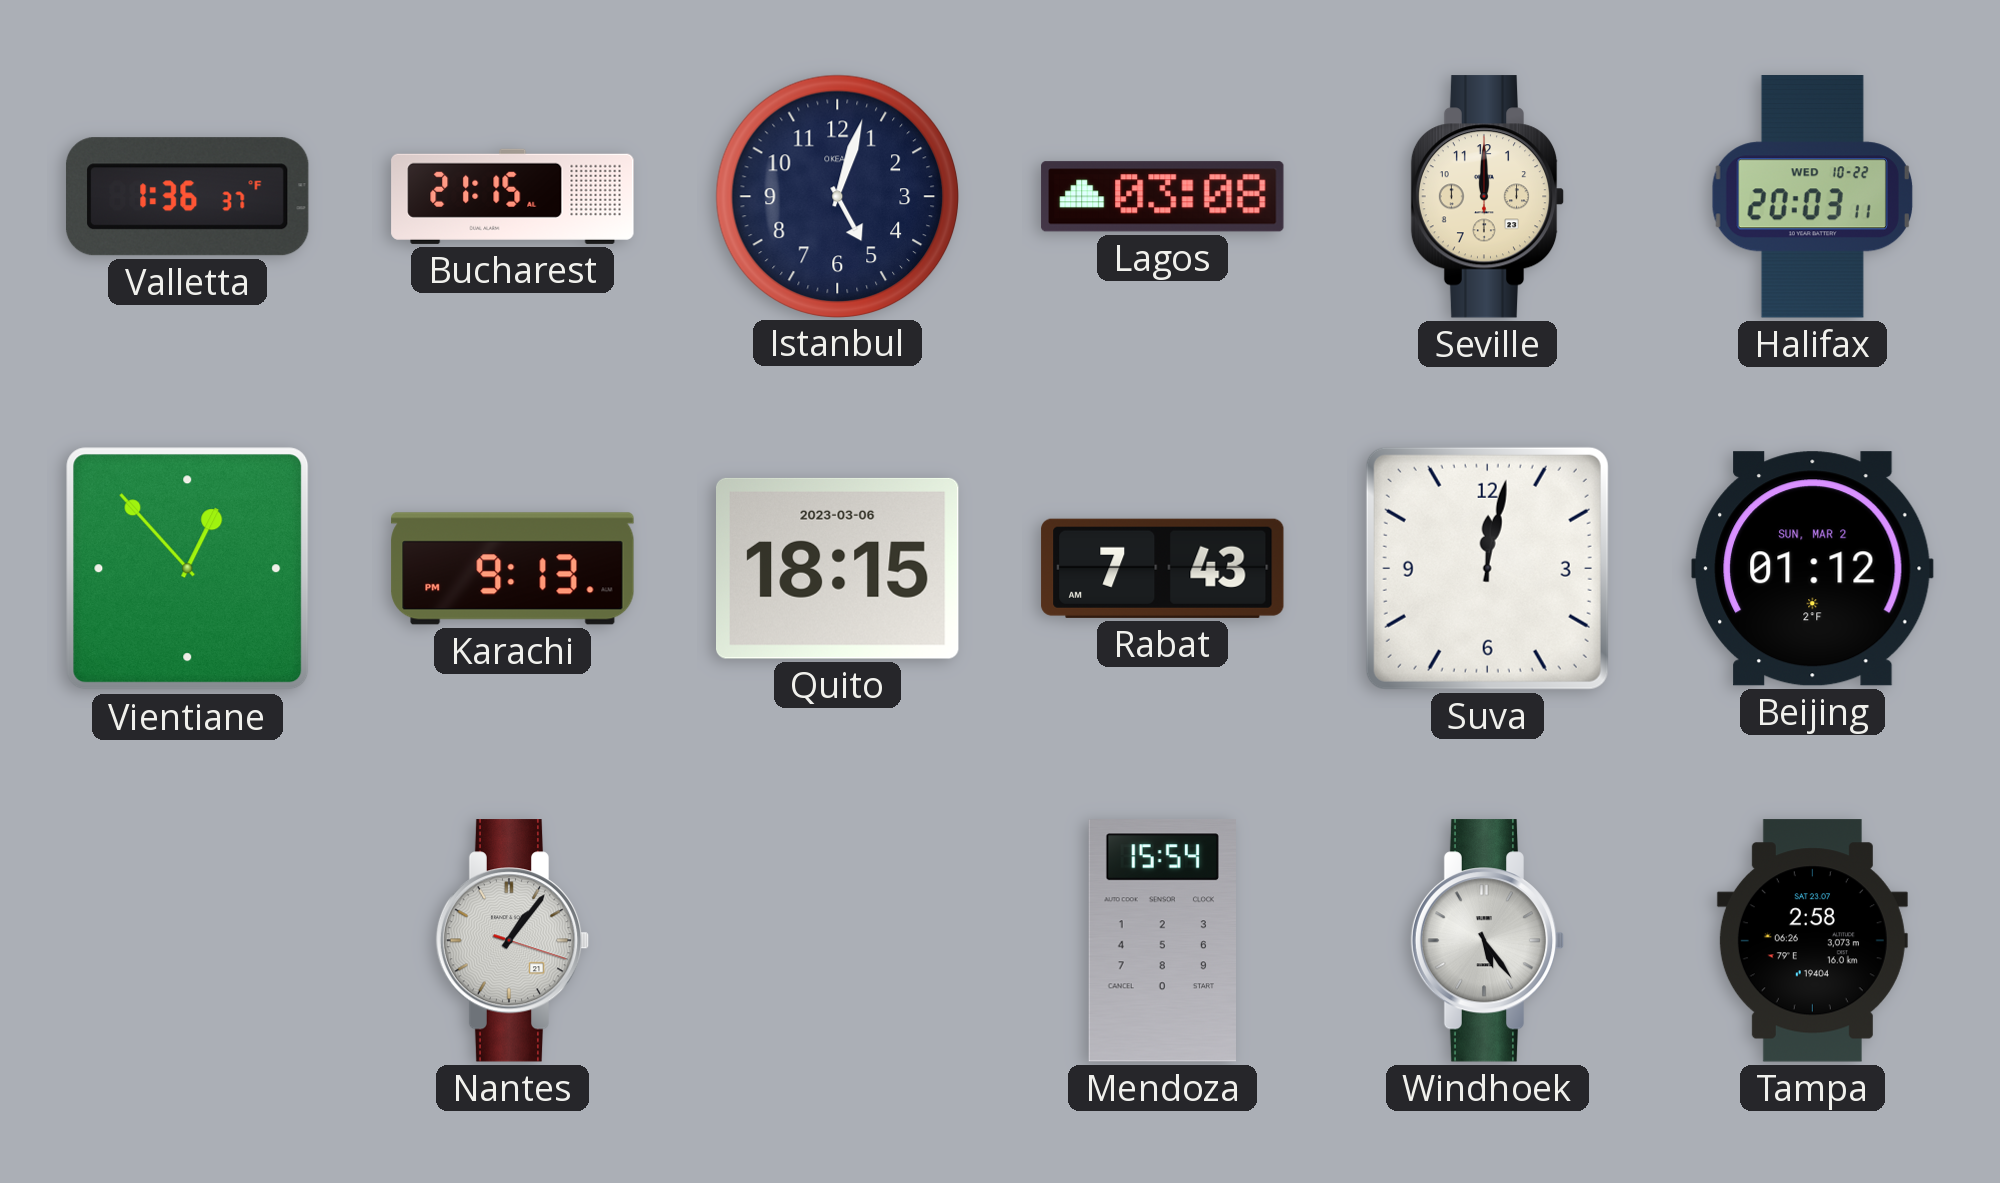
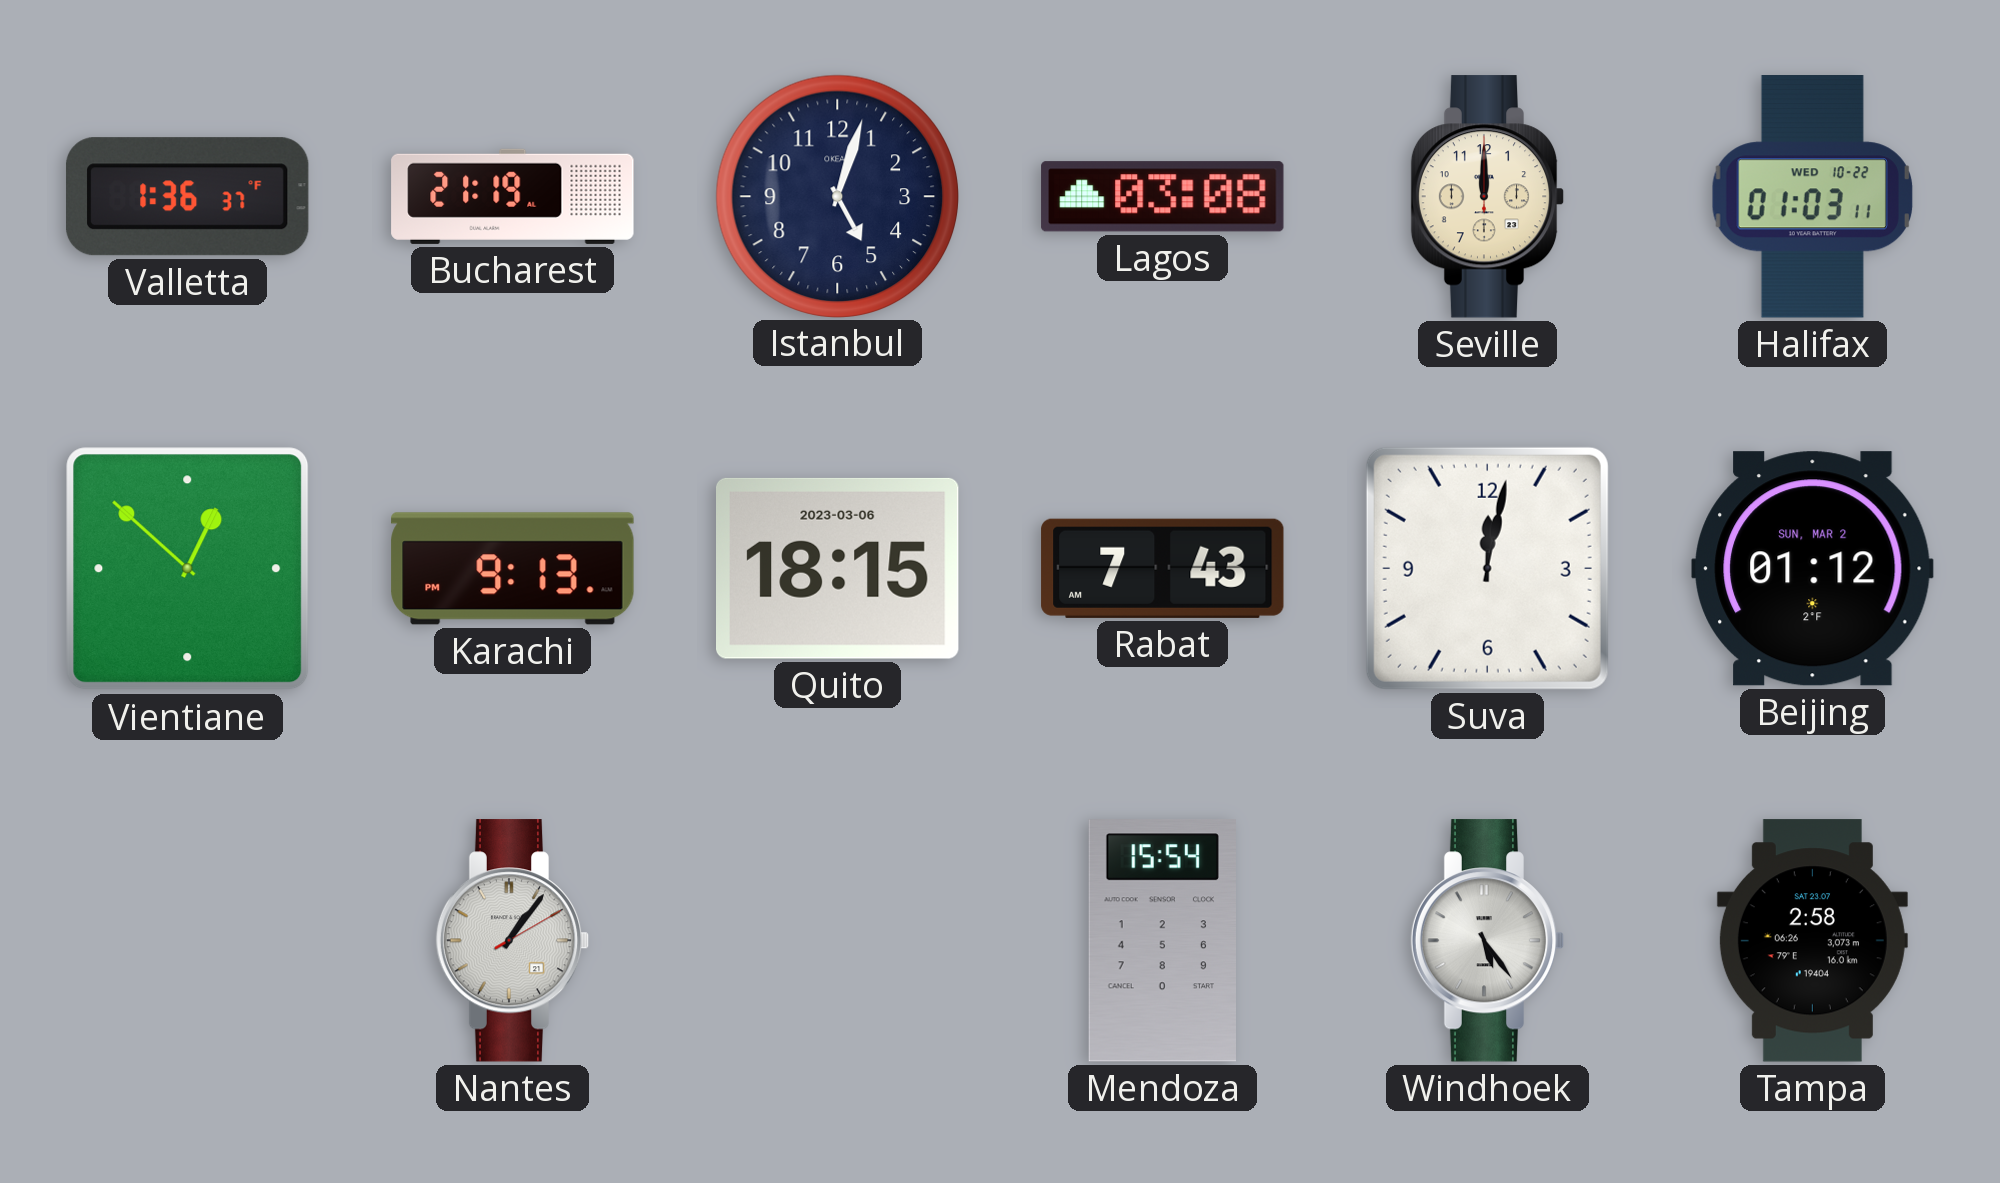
Bucharest: 21:15 -> 21:19 (513, 196)
Halifax: 20:03 -> 01:03 (1812, 197)
Vientiane: 12:53 -> 12:52 (188, 569)
Nantes: 1:06:18 -> 1:06:10 (513, 941)
